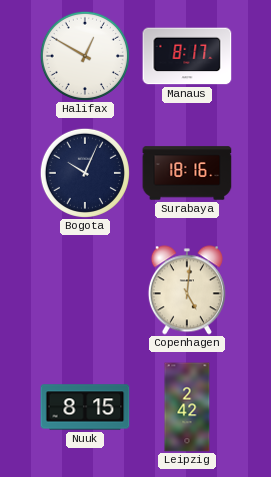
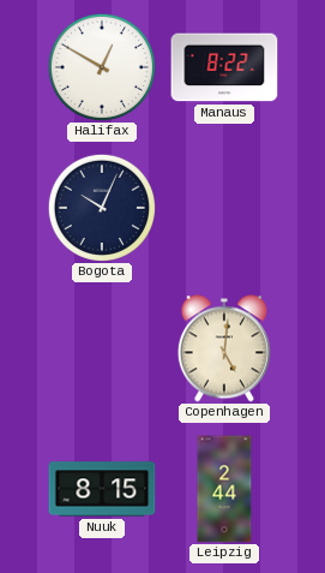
Manaus: 8:17 -> 8:22 (224, 67)
Surabaya: 18:16 -> none (187, 173)
Leipzig: 2:42 -> 2:44 (224, 489)
